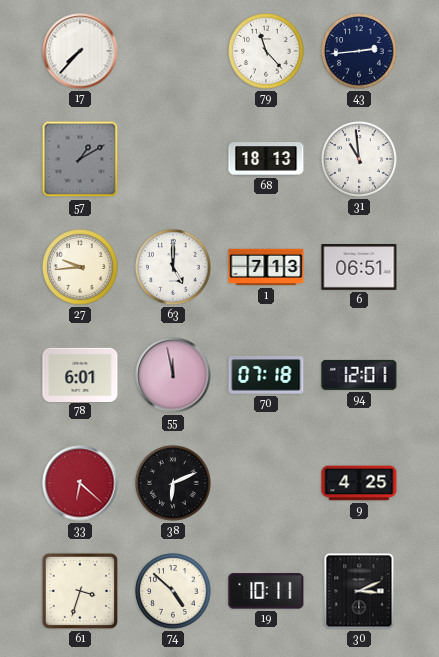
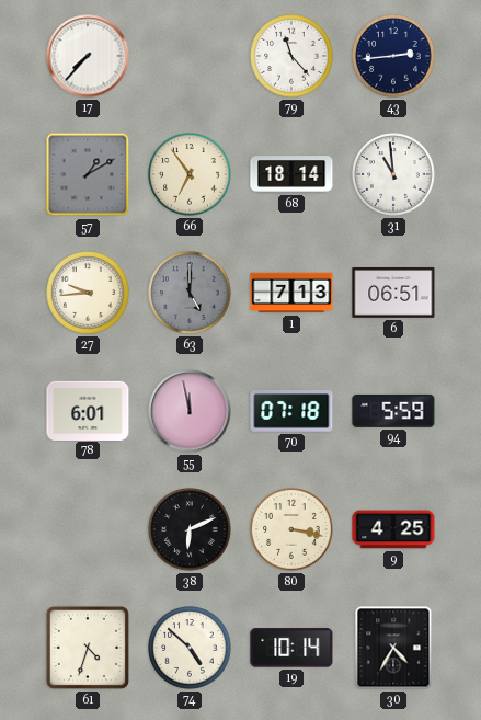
66: none -> 6:54 (190, 174)
68: 18:13 -> 18:14 (291, 174)
63 dial: white -> grey (190, 293)
94: 12:01 -> 5:59 (393, 411)
33: 6:22 -> none (80, 483)
80: none -> 3:17 (291, 529)
61: 3:33 -> 4:33 (88, 648)
19: 10:11 -> 10:14 (291, 648)
30: 3:11 -> 4:35 (393, 648)
